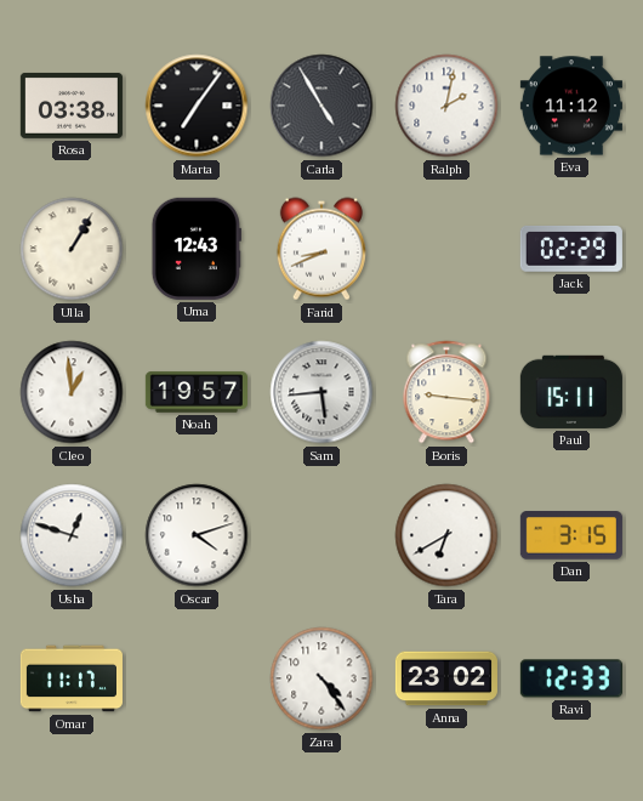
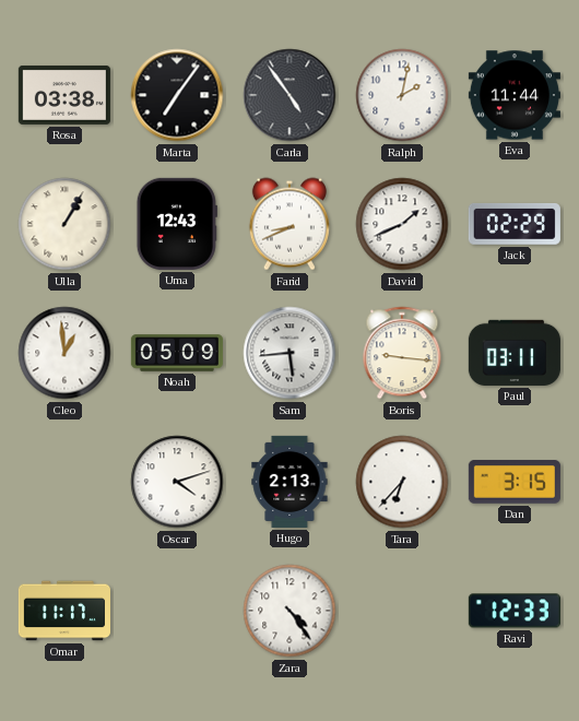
Carla: 4:55 -> 4:54 (289, 95)
Eva: 11:12 -> 11:44 (515, 95)
David: none -> 1:41 (402, 224)
Noah: 19:57 -> 05:09 (177, 353)
Paul: 15:11 -> 03:11 (515, 353)
Usha: 12:48 -> none (72, 535)
Hugo: none -> 2:13 (289, 482)
Tara: 6:40 -> 6:37 (402, 482)
Anna: 23:02 -> none (446, 678)
